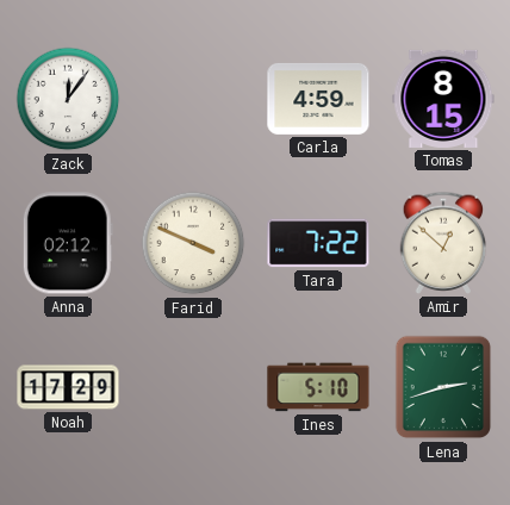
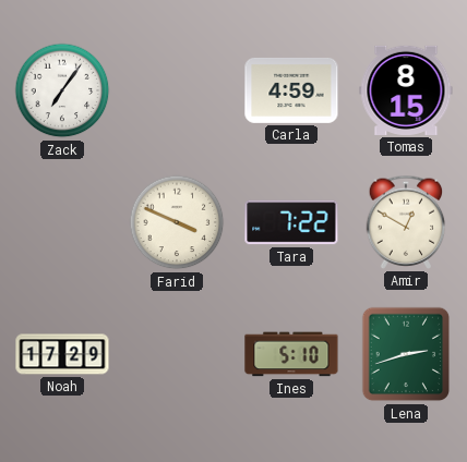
Zack: 12:06 -> 7:06 (62, 90)
Anna: 02:12 -> none (68, 243)
Amir: 12:52 -> 12:50 (406, 222)
